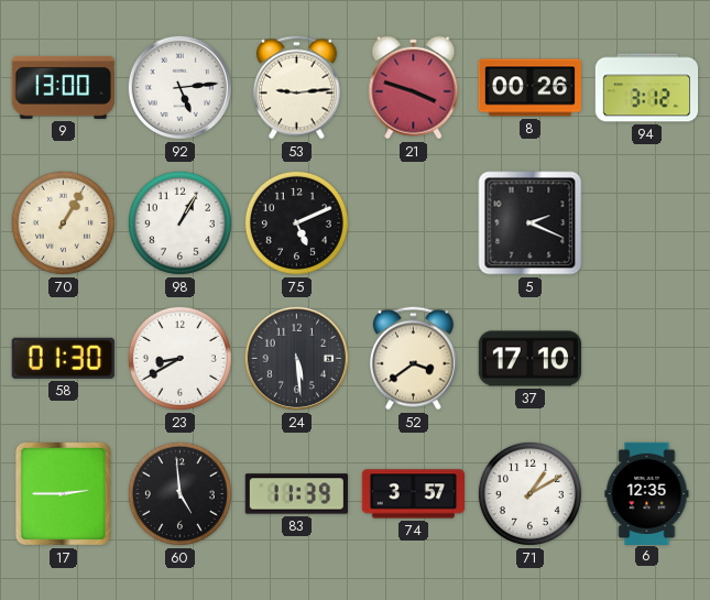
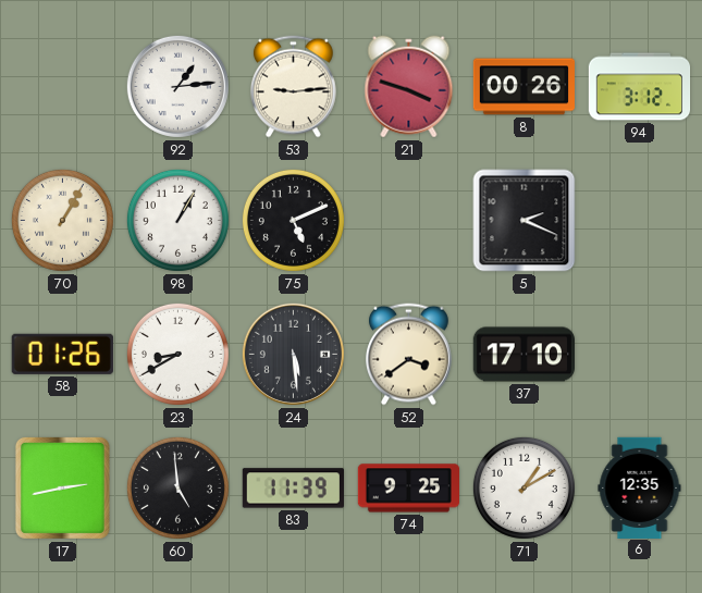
9: 13:00 -> none (63, 87)
92: 5:14 -> 1:14 (177, 86)
58: 01:30 -> 01:26 (62, 354)
17: 2:45 -> 2:43 (62, 487)
74: 3:57 -> 9:25 (409, 489)
